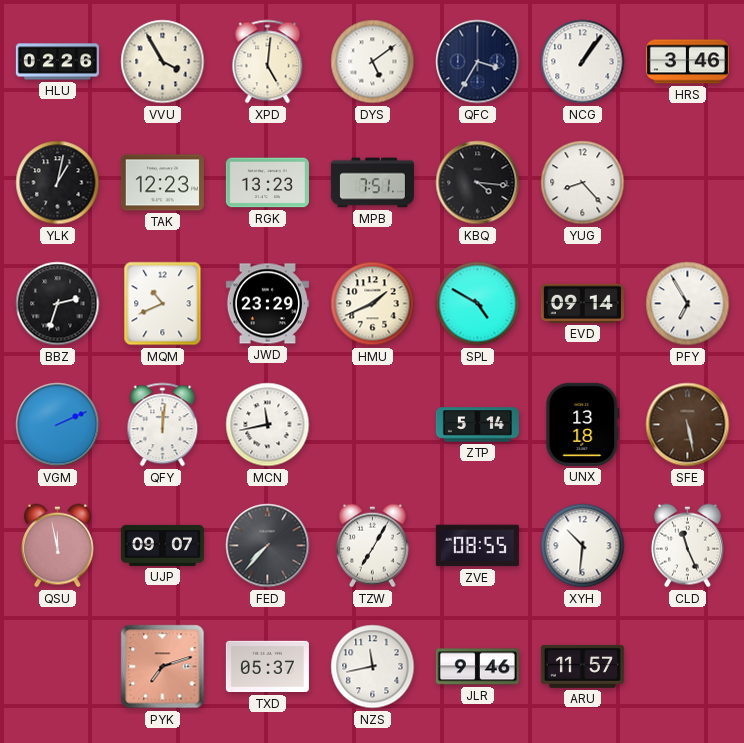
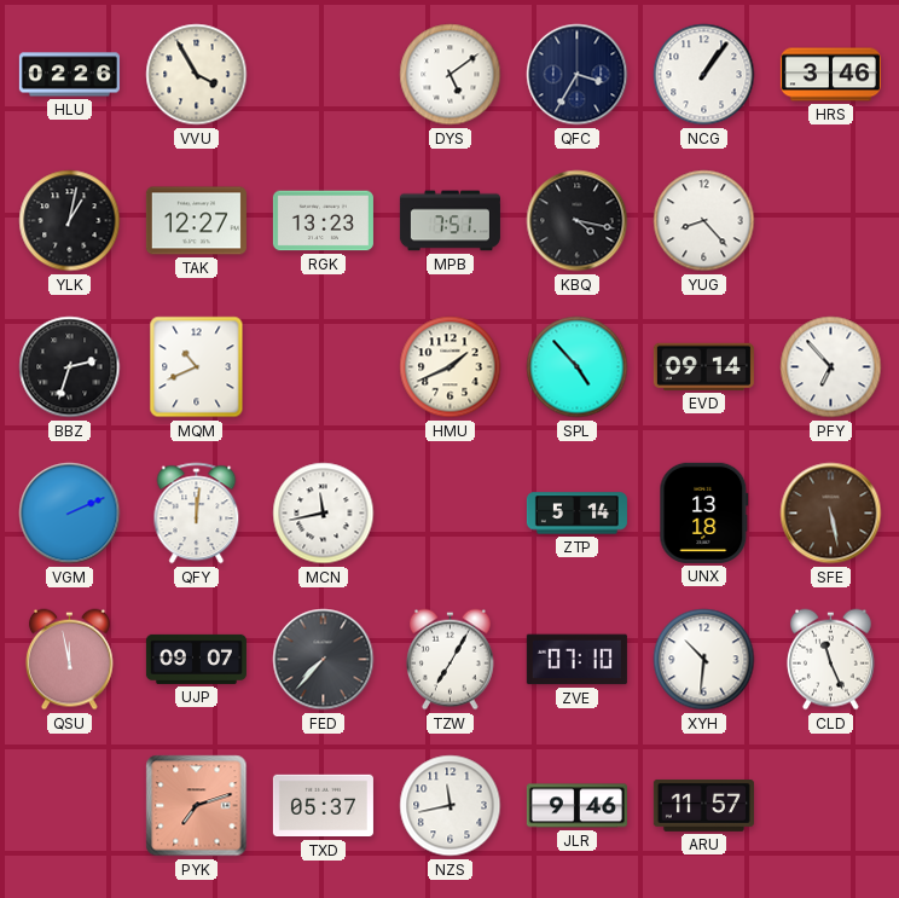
XPD: 5:01 -> none (268, 62)
TAK: 12:23 -> 12:27 (196, 221)
KBQ: 4:16 -> 4:17 (578, 221)
JWD: 23:29 -> none (267, 304)
SPL: 4:50 -> 4:53 (578, 367)
PFY: 6:55 -> 6:53 (831, 367)
ZVE: 08:55 -> 07:10 (576, 660)
